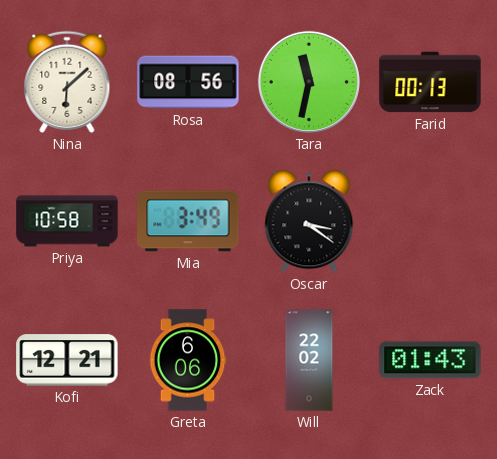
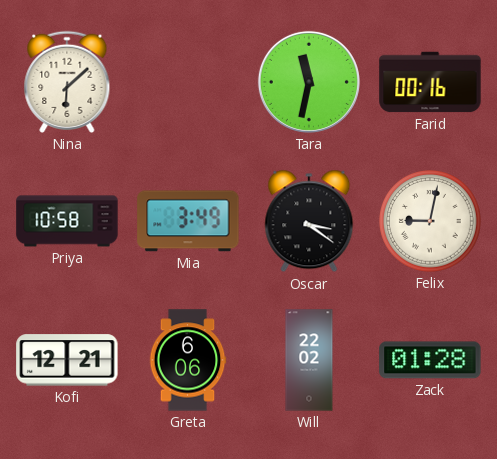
Rosa: 08:56 -> none (188, 82)
Farid: 00:13 -> 00:16 (430, 82)
Felix: none -> 9:02 (431, 222)
Zack: 01:43 -> 01:28 (430, 360)
